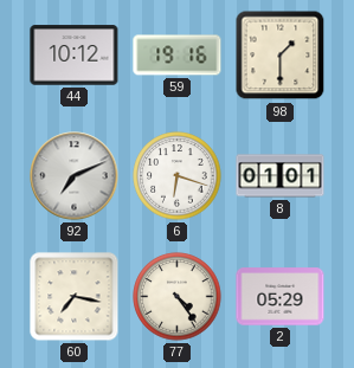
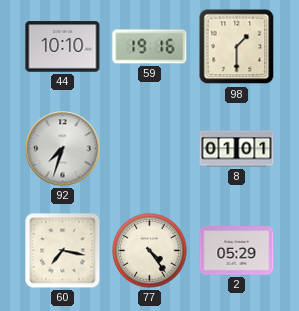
44: 10:12 -> 10:10 (63, 47)
92: 7:11 -> 7:33 (63, 149)
6: 6:18 -> none (178, 176)
